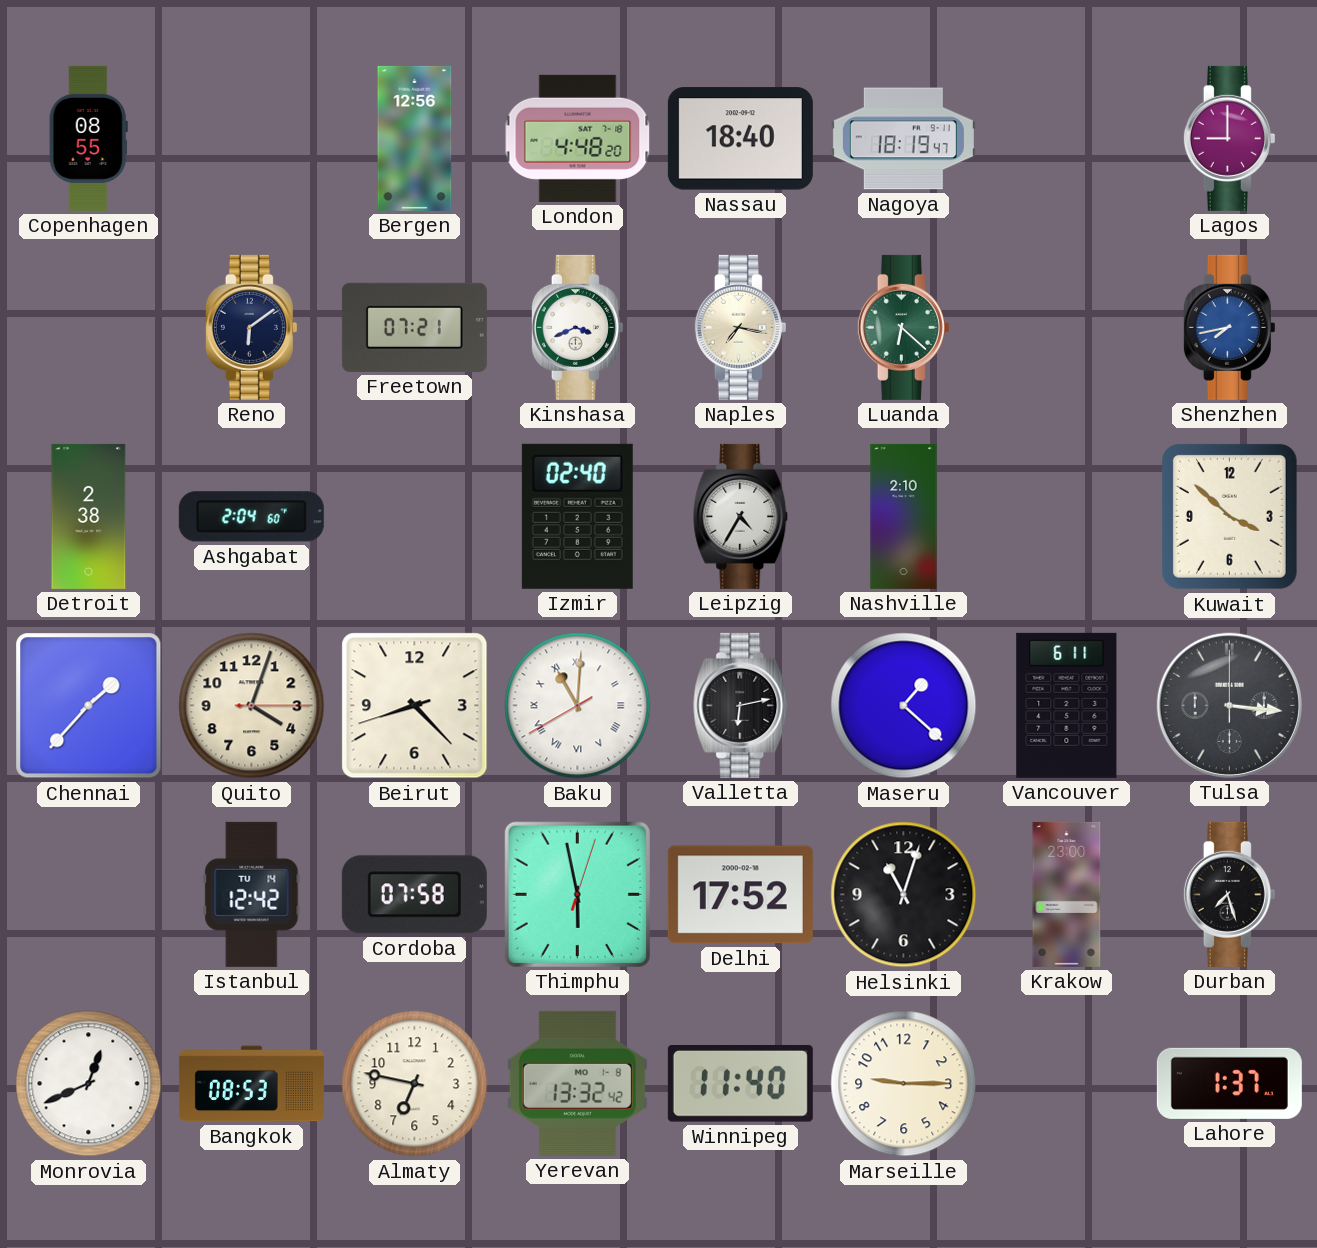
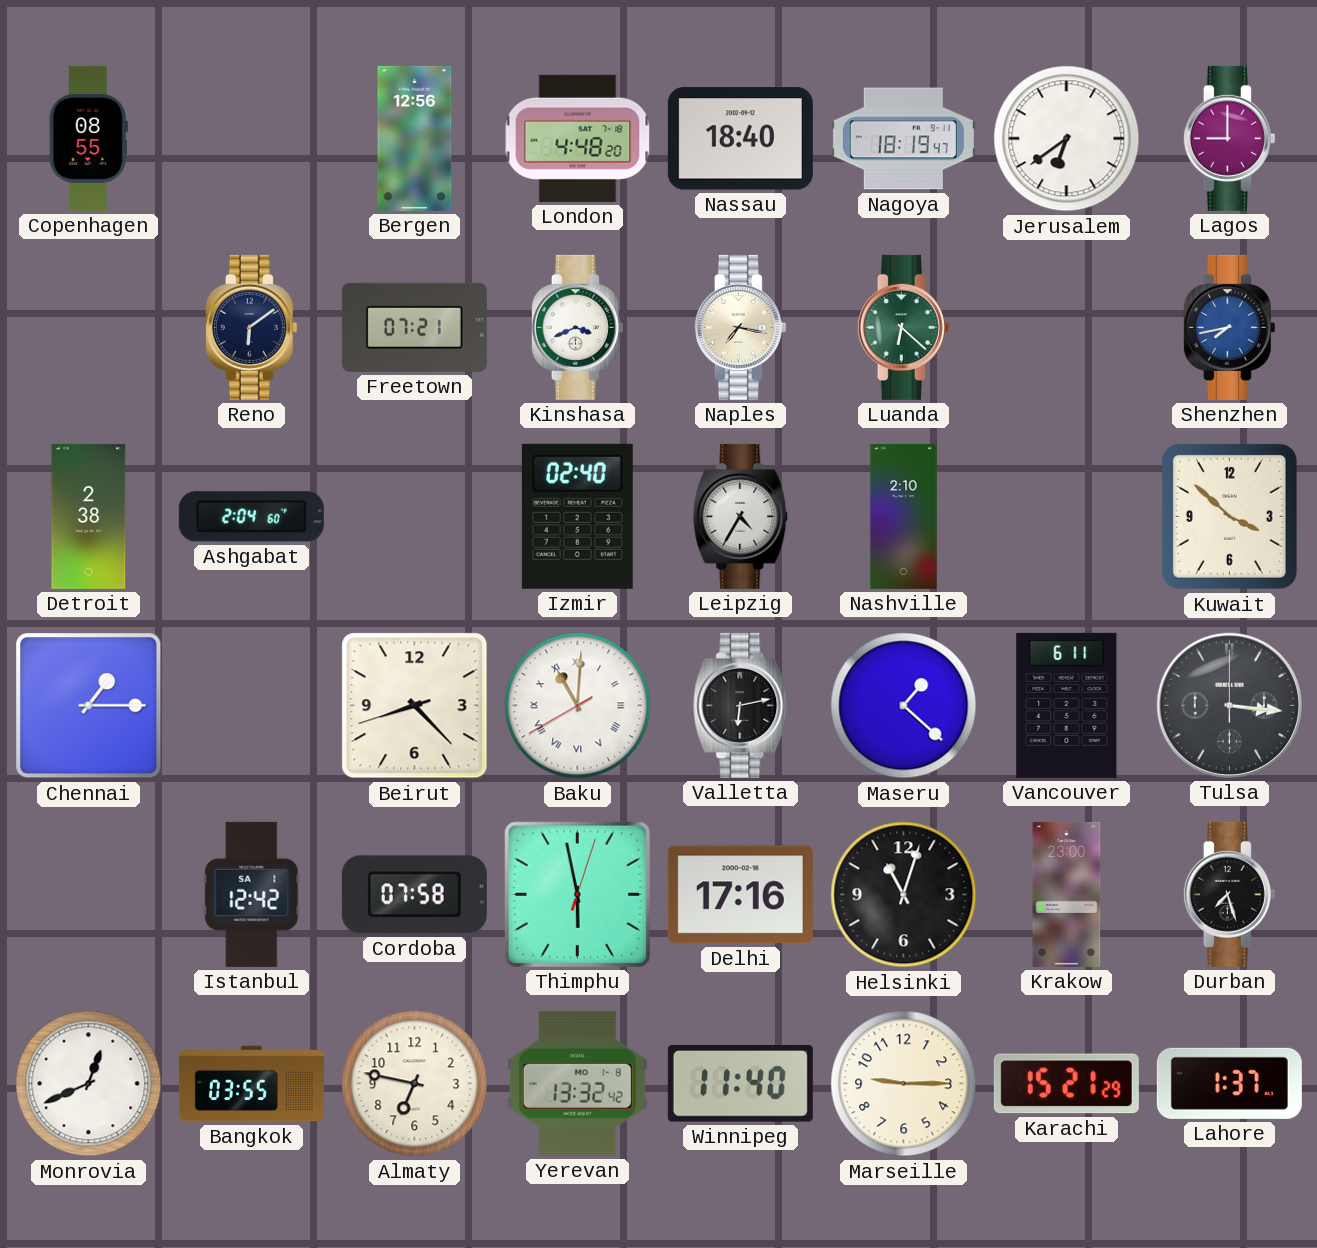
Jerusalem: none -> 6:39 (1067, 139)
Chennai: 1:37 -> 1:15 (89, 706)
Quito: 4:03 -> none (252, 706)
Istanbul date: TU 14 -> SA 1 (252, 894)
Delhi: 17:52 -> 17:16 (740, 895)
Bangkok: 08:53 -> 03:55 (251, 1084)
Karachi: none -> 15:21 (1066, 1084)
